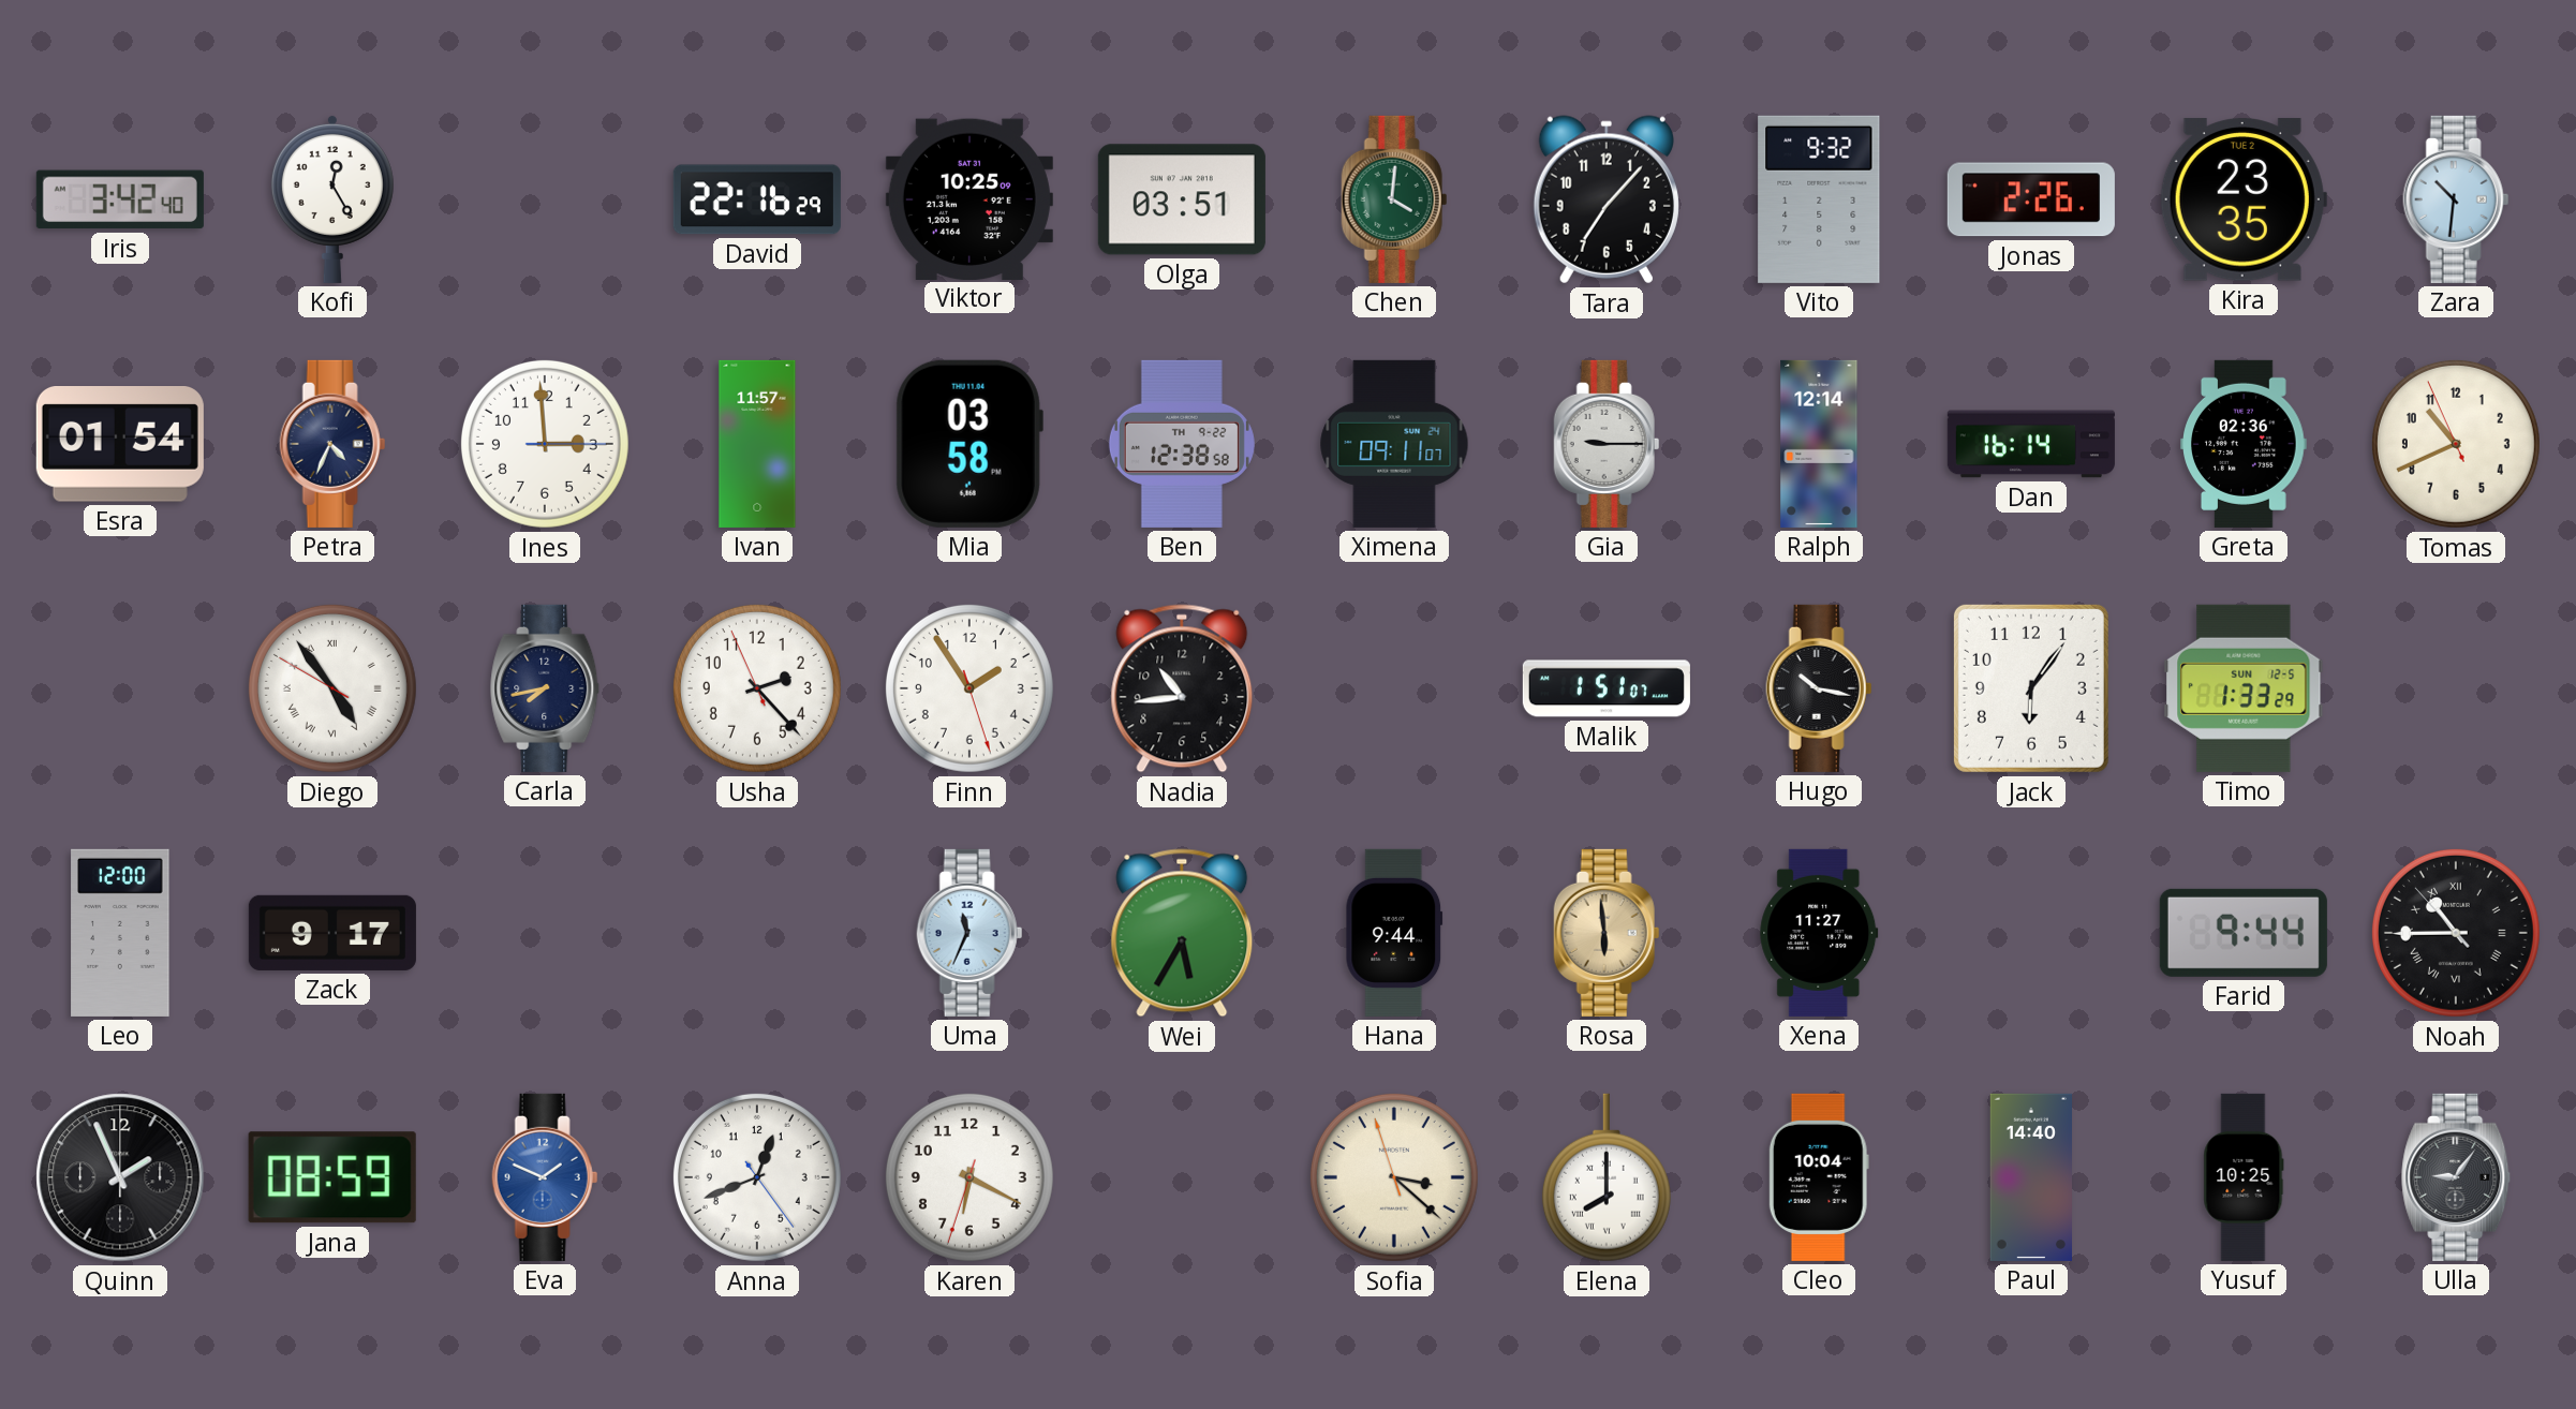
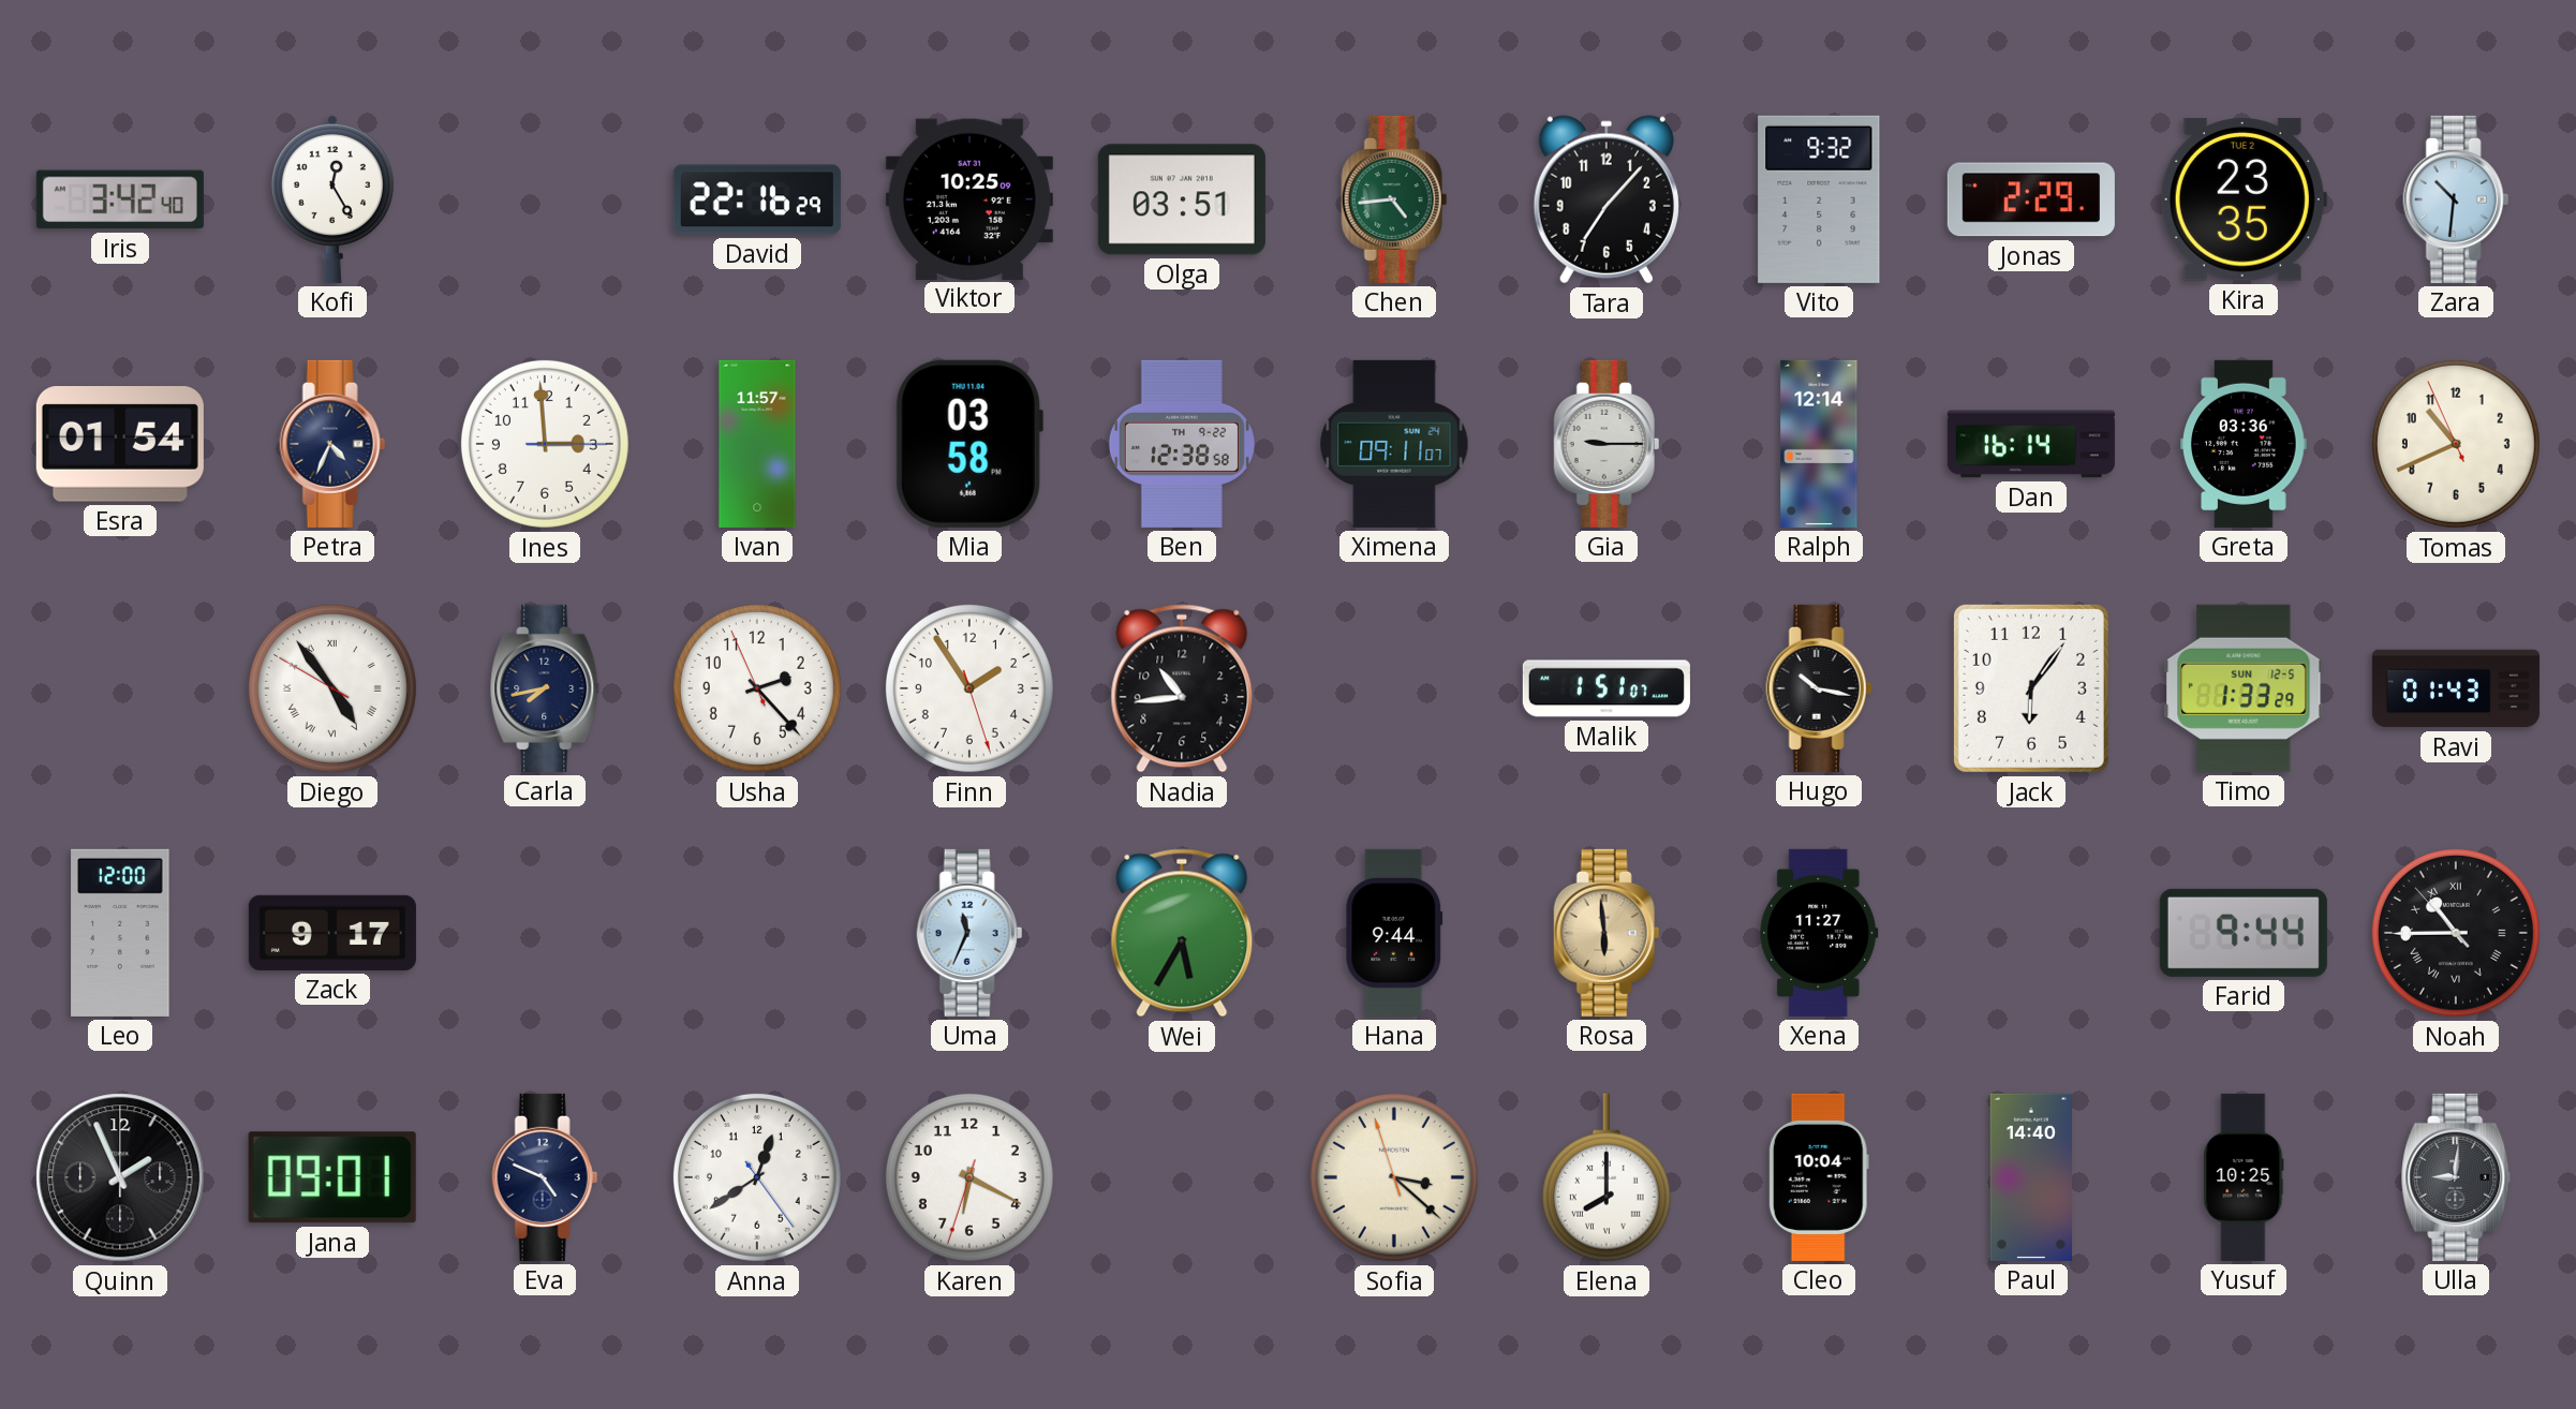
Chen: 4:01 -> 4:44 (1394, 199)
Jonas: 2:26 -> 2:29 (2031, 199)
Greta: 02:36 -> 03:36 (2245, 444)
Ravi: none -> 01:43 (2456, 688)
Jana: 08:59 -> 09:01 (332, 1177)
Eva: 1:49 -> 4:49 (545, 1177)
Eva dial: blue -> navy (545, 1177)
Anna: 12:41 -> 12:39 (757, 1177)
Ulla: 9:06 -> 9:01 (2457, 1177)
